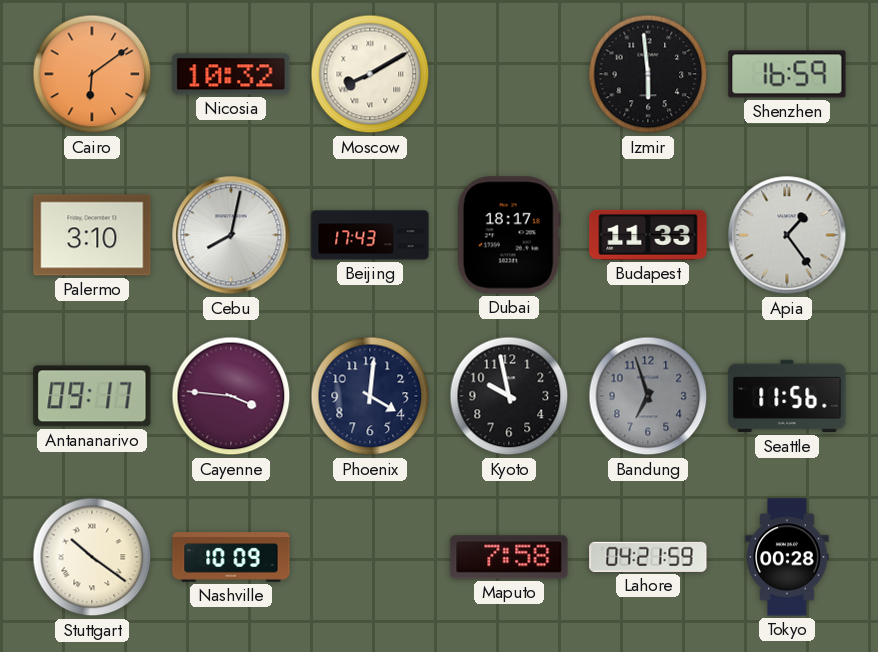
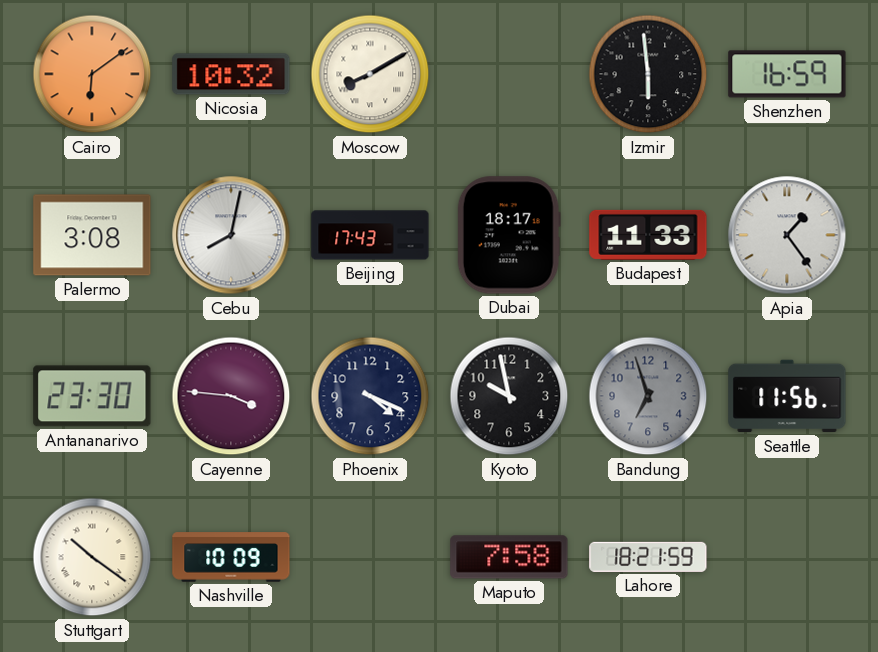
Palermo: 3:10 -> 3:08 (92, 235)
Antananarivo: 09:17 -> 23:30 (92, 396)
Phoenix: 4:01 -> 4:19 (370, 396)
Lahore: 04:21 -> 18:21 (648, 557)
Tokyo: 00:28 -> none (787, 557)
